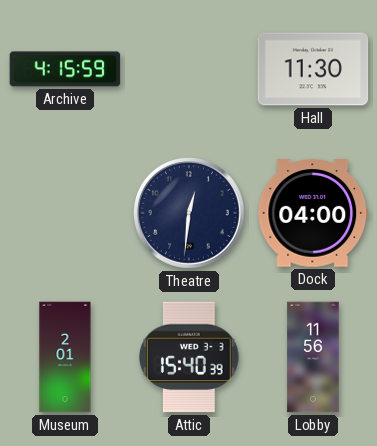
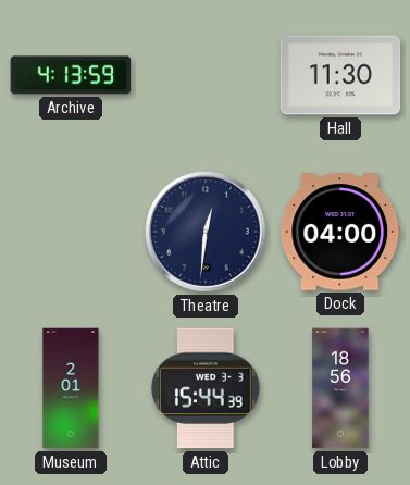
Archive: 4:15 -> 4:13 (71, 75)
Attic: 15:40 -> 15:44 (206, 388)
Lobby: 11:56 -> 18:56 (340, 388)
